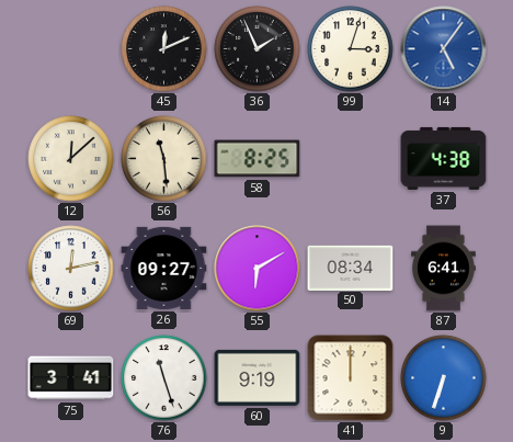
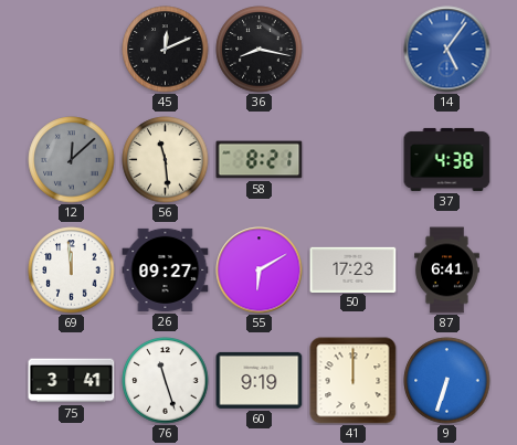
36: 1:56 -> 8:17 (260, 50)
99: 3:03 -> none (351, 49)
12 dial: cream -> grey (72, 160)
58: 8:25 -> 8:21 (260, 160)
69: 12:13 -> 11:59 (72, 271)
50: 08:34 -> 17:23 (354, 269)
